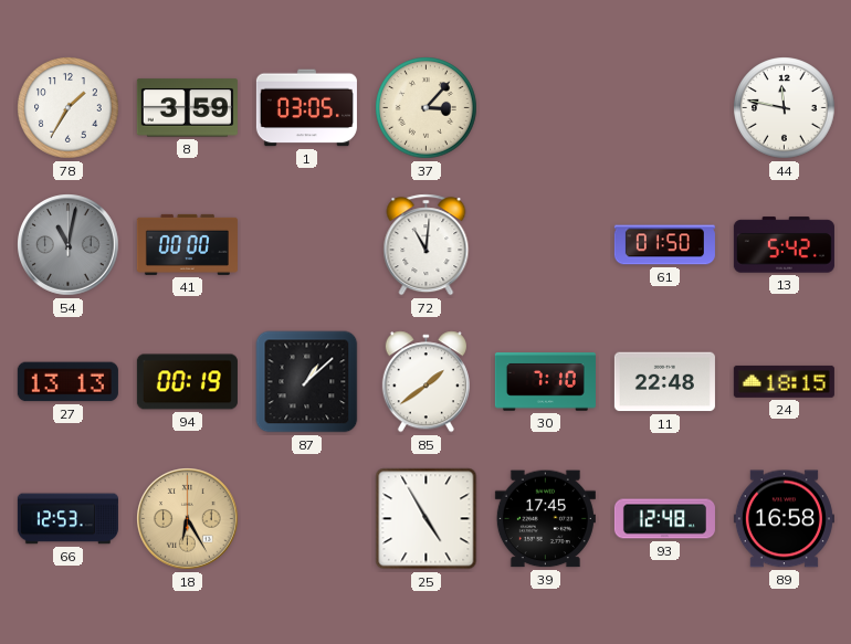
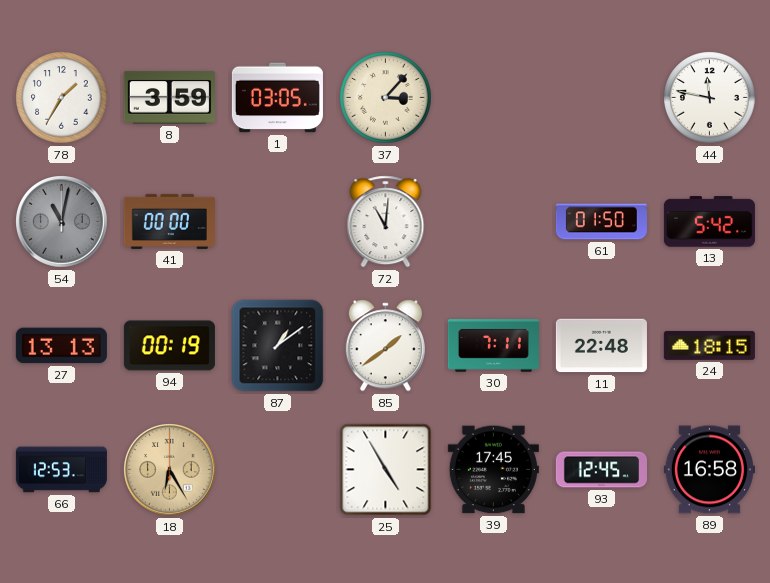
87: 1:08 -> 1:09 (278, 346)
30: 7:10 -> 7:11 (493, 346)
93: 12:48 -> 12:45 (601, 470)
